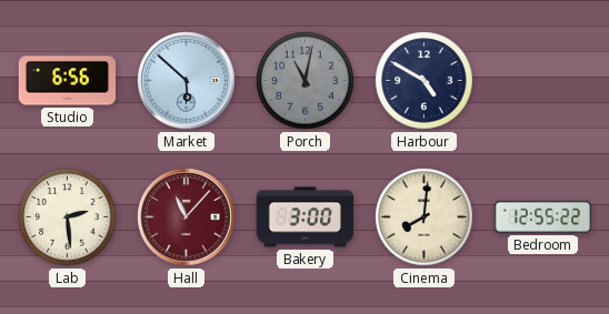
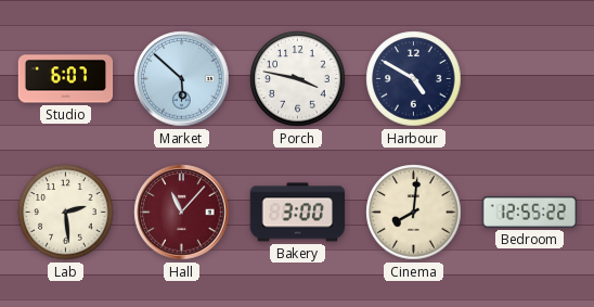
Studio: 6:56 -> 6:07 (66, 79)
Porch: 11:02 -> 3:47 (298, 79)
Porch dial: grey -> white (298, 79)
